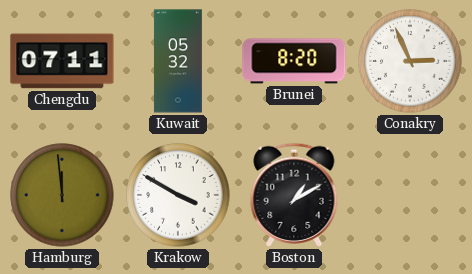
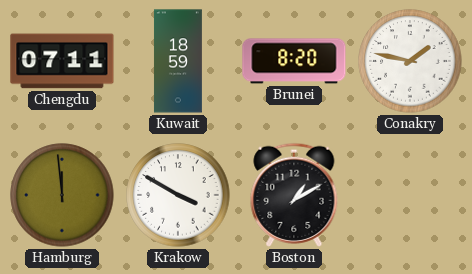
Kuwait: 05:32 -> 18:59 (178, 61)
Conakry: 2:56 -> 1:47 (410, 61)
